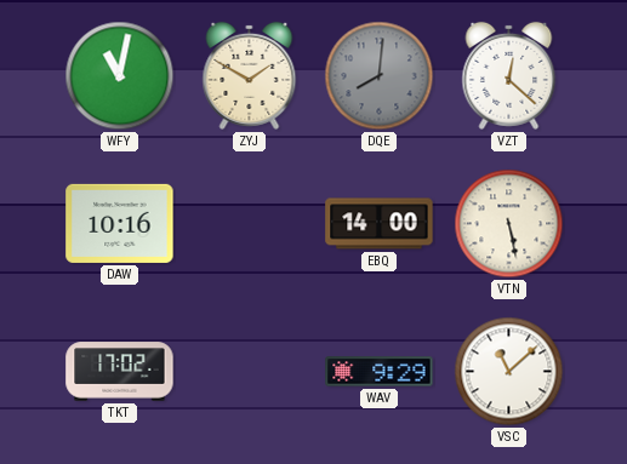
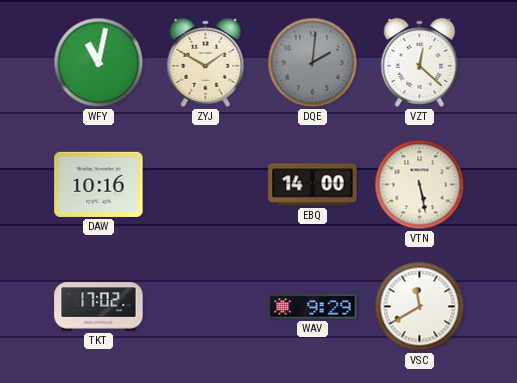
DQE: 8:01 -> 2:01 (313, 63)
VSC: 11:08 -> 11:40 (420, 307)
